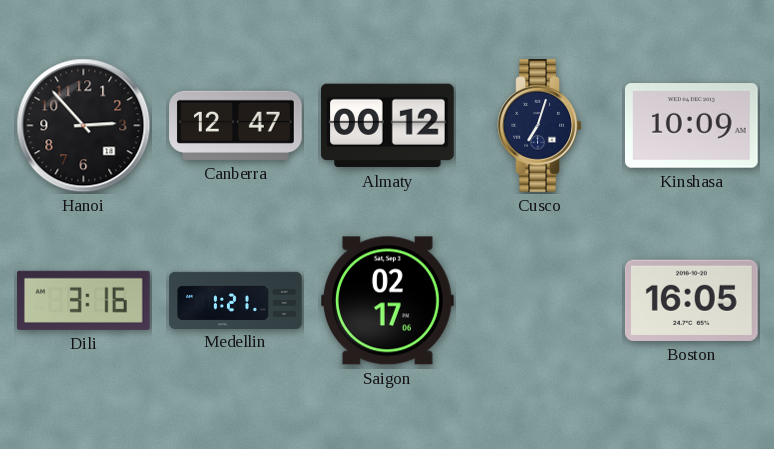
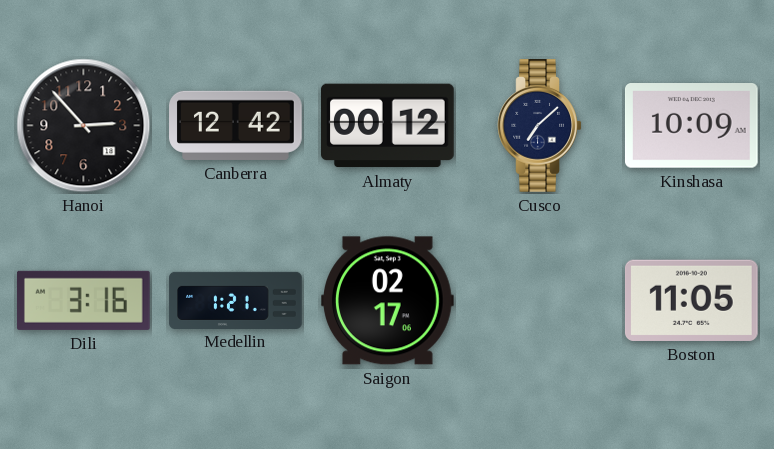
Canberra: 12:47 -> 12:42 (236, 125)
Cusco: 7:03 -> 7:08 (540, 126)
Boston: 16:05 -> 11:05 (692, 300)
